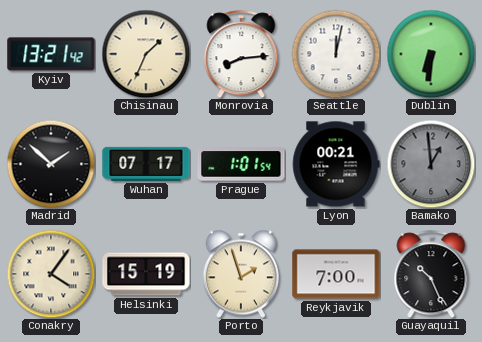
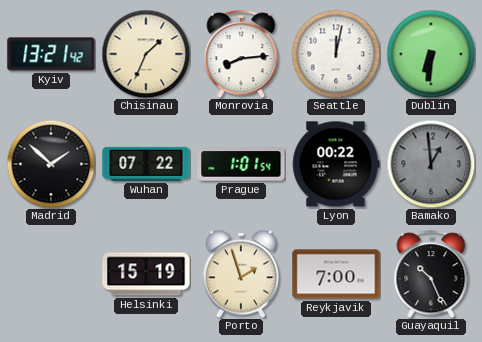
Wuhan: 07:17 -> 07:22 (146, 164)
Lyon: 00:21 -> 00:22 (336, 164)
Conakry: 4:06 -> none (51, 274)
